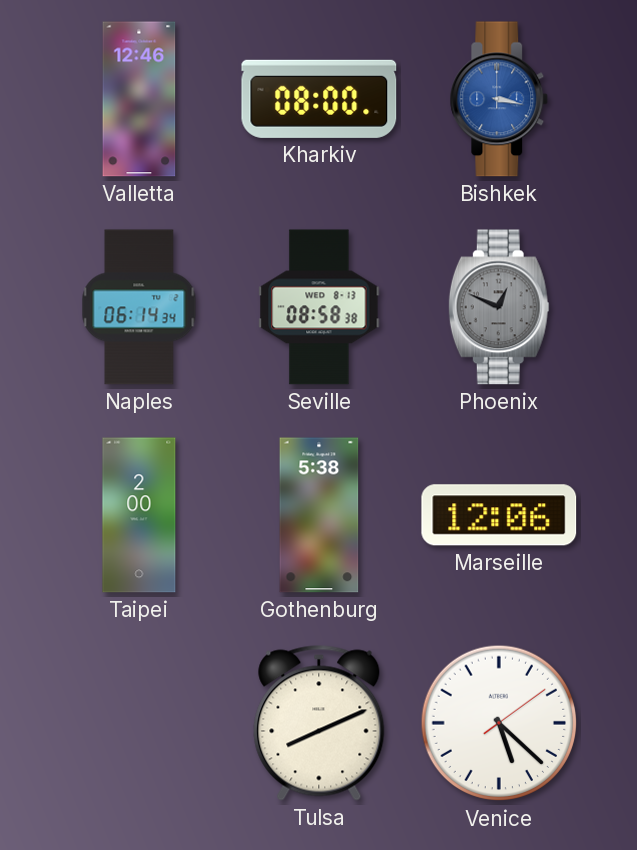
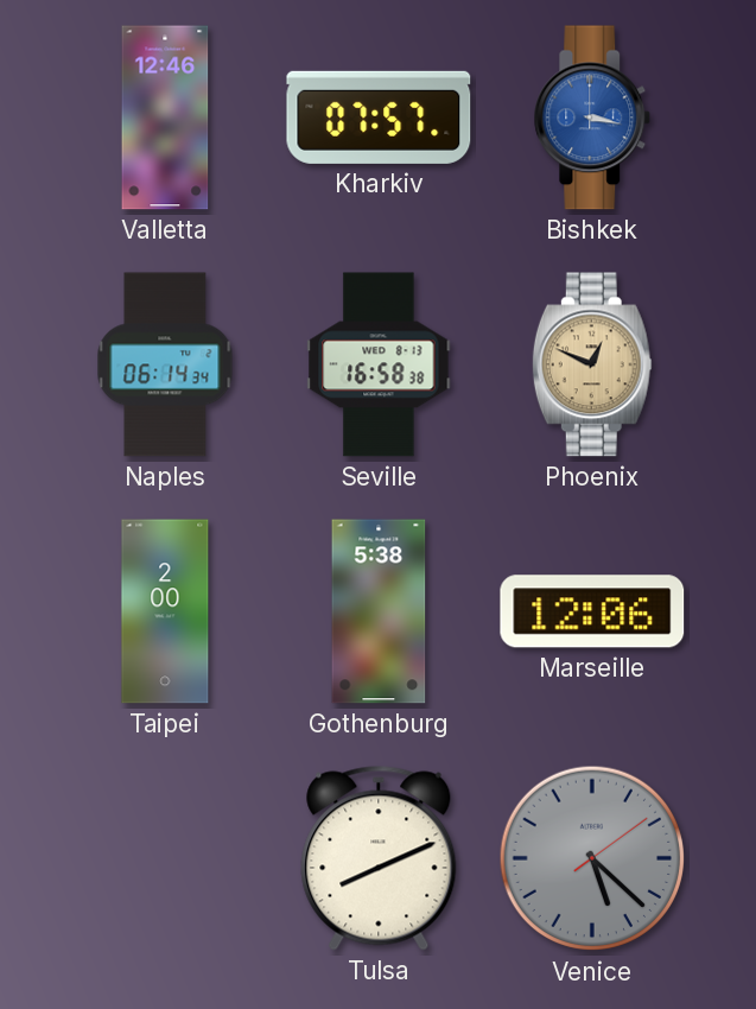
Kharkiv: 08:00 -> 07:57 (379, 118)
Seville: 08:58 -> 16:58 (379, 364)
Phoenix dial: grey -> champagne (592, 364)
Venice dial: white -> grey (592, 858)
